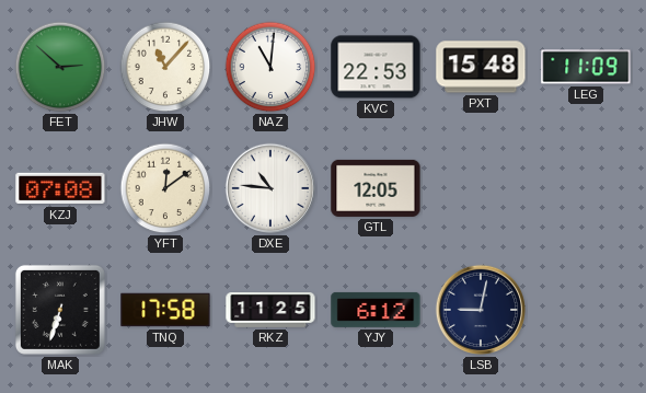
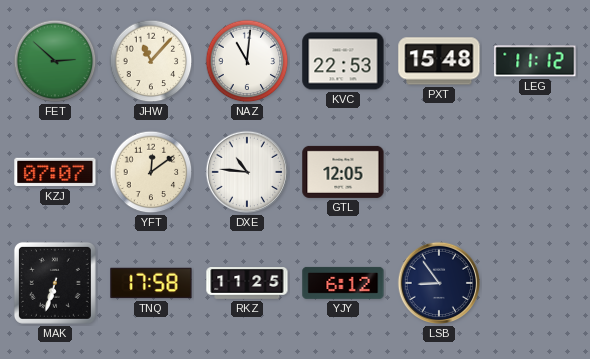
LEG: 11:09 -> 11:12 (535, 61)
KZJ: 07:08 -> 07:07 (55, 172)
LSB: 9:02 -> 8:54 (439, 283)
